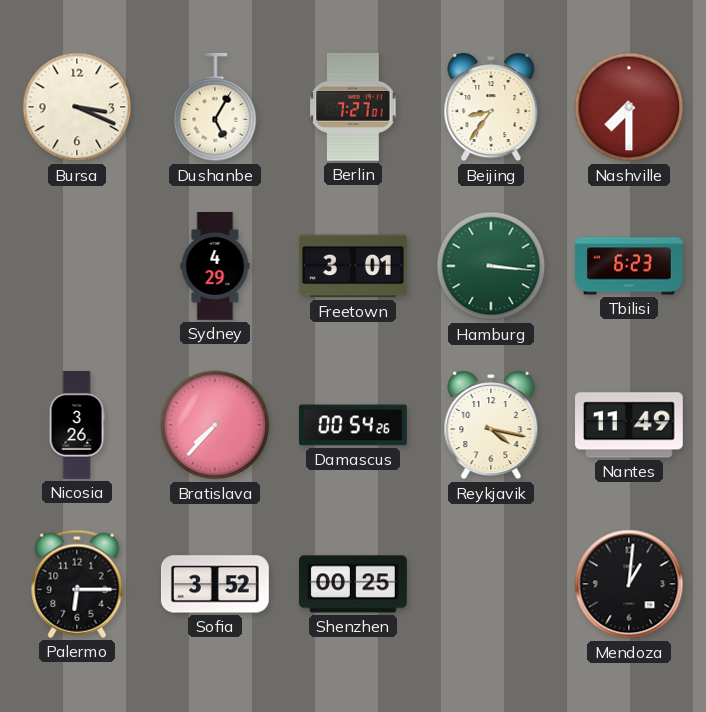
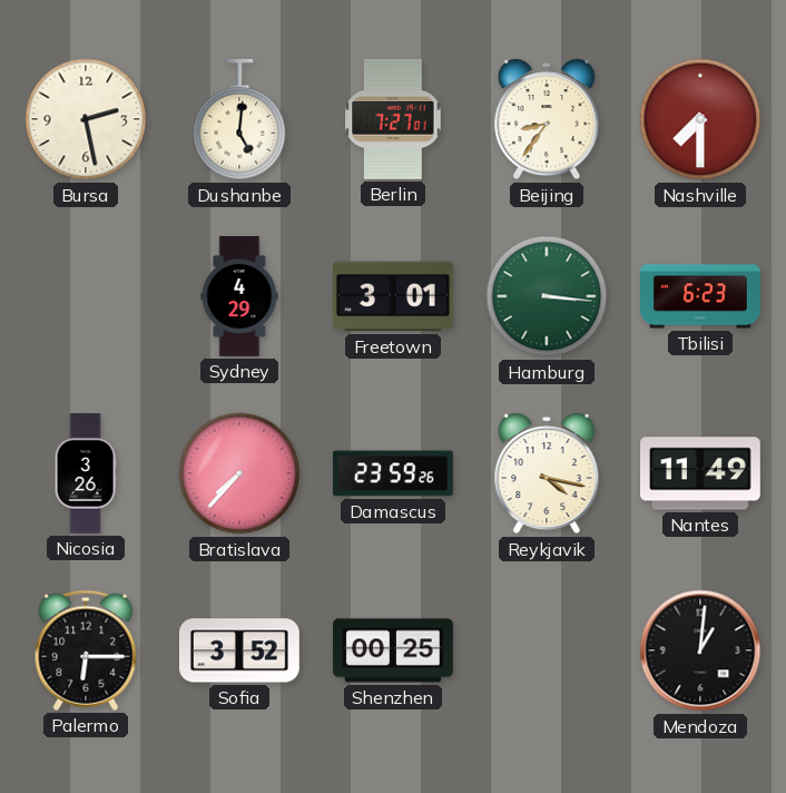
Bursa: 3:19 -> 2:28 (86, 119)
Dushanbe: 5:05 -> 5:01 (239, 120)
Damascus: 00:54 -> 23:59 (394, 473)
